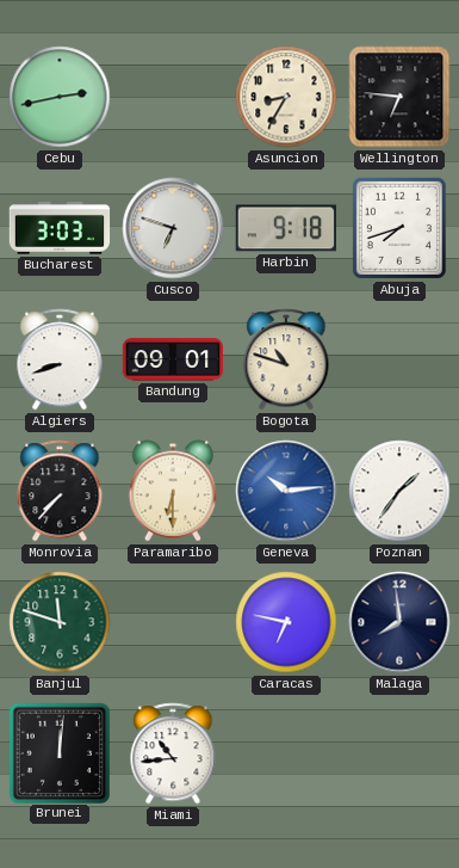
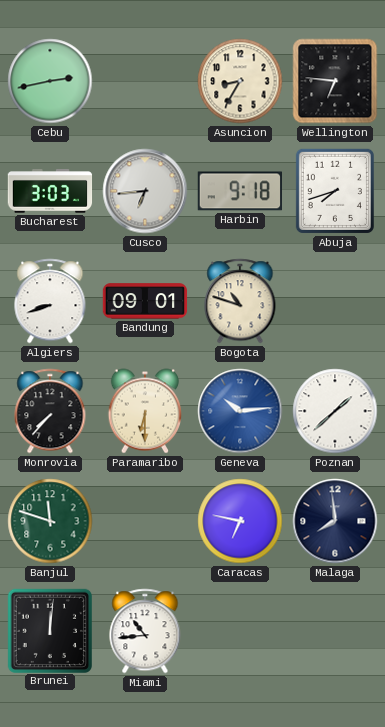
Cusco: 6:48 -> 6:44 (145, 191)
Poznan: 1:36 -> 1:38 (335, 411)
